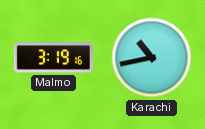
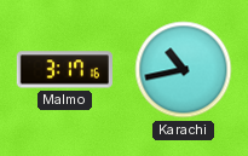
Malmo: 3:19 -> 3:17 (64, 70)
